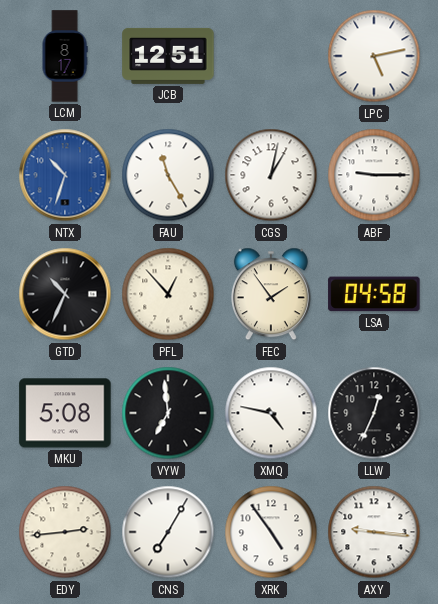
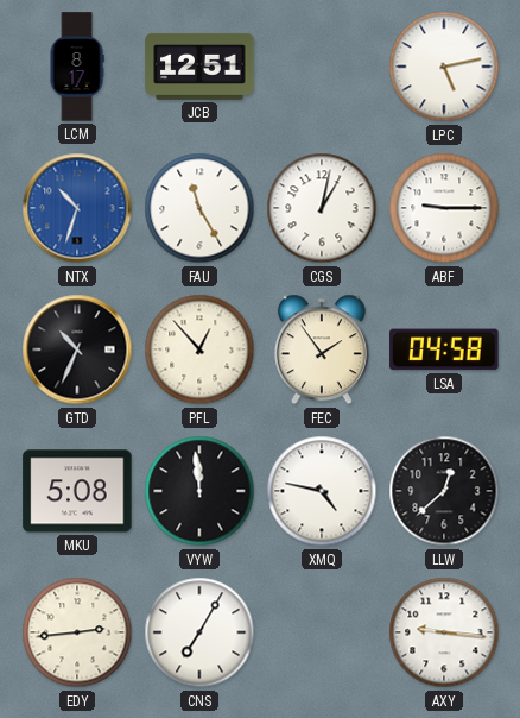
VYW: 6:59 -> 11:59 (199, 491)
LLW: 12:34 -> 12:38 (444, 491)
XRK: 4:54 -> none (271, 532)
